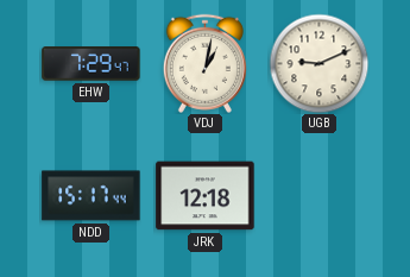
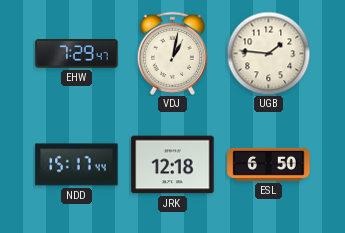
UGB: 9:11 -> 1:46 (268, 53)
ESL: none -> 6:50 (269, 164)
